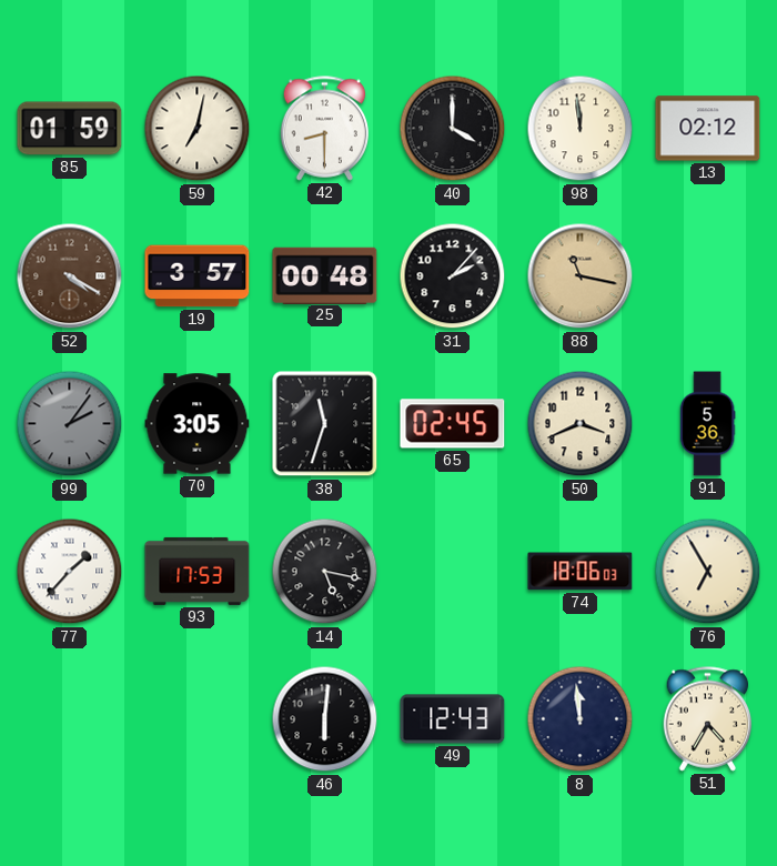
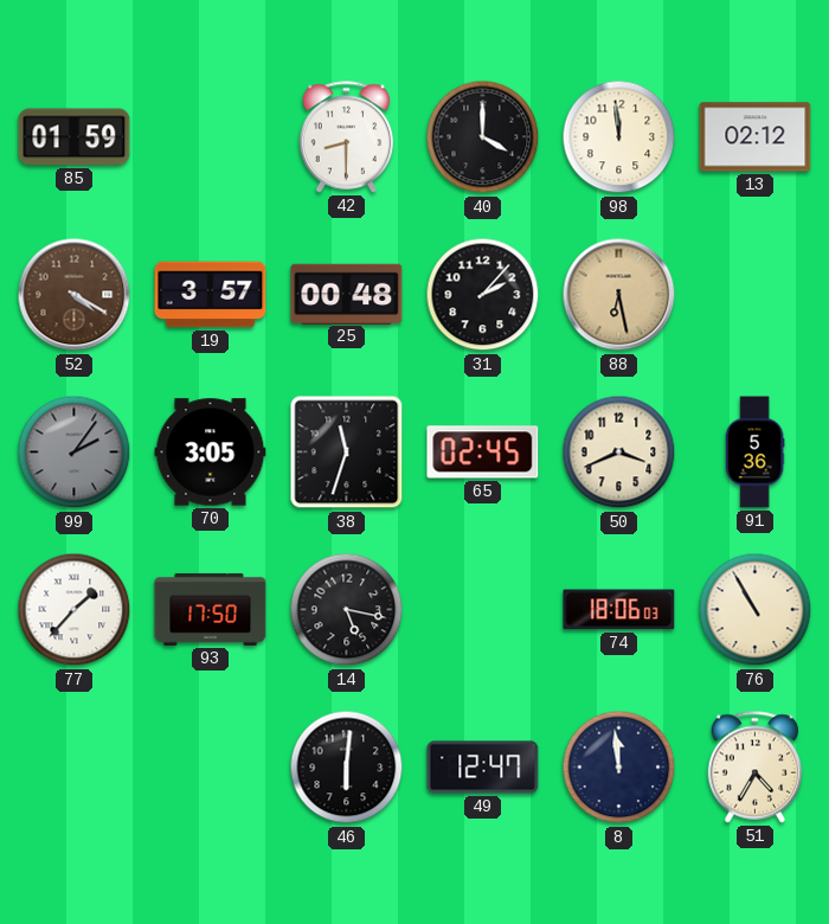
59: 7:02 -> none (198, 129)
88: 11:17 -> 6:28 (619, 295)
93: 17:53 -> 17:50 (211, 609)
76: 6:55 -> 10:55 (756, 610)
49: 12:43 -> 12:47 (483, 768)
